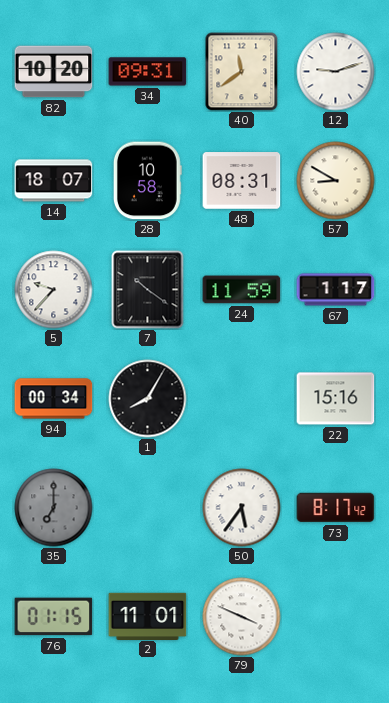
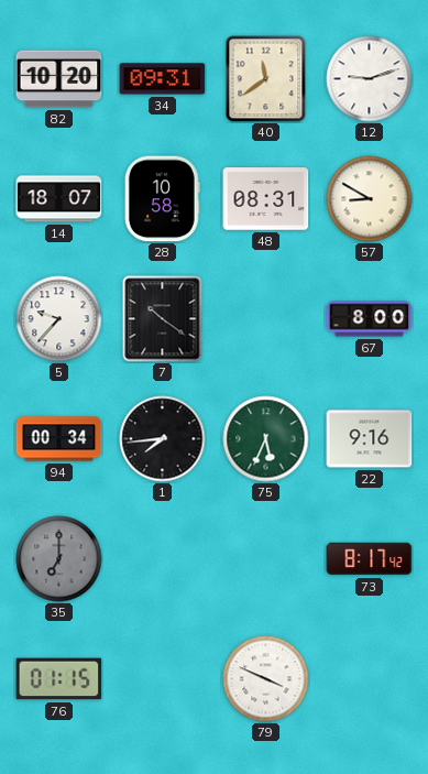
24: 11:59 -> none (242, 290)
67: 1:17 -> 8:00 (370, 319)
1: 8:05 -> 7:44 (163, 439)
75: none -> 5:34 (266, 439)
22: 15:16 -> 9:16 (370, 439)
50: 5:36 -> none (242, 508)
2: 11:01 -> none (148, 616)
